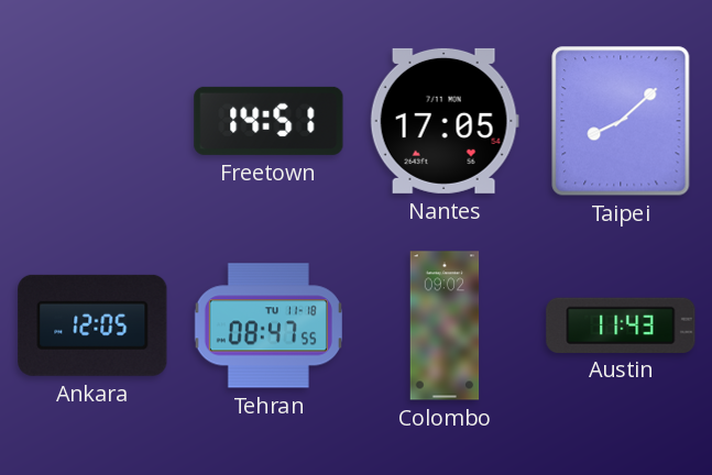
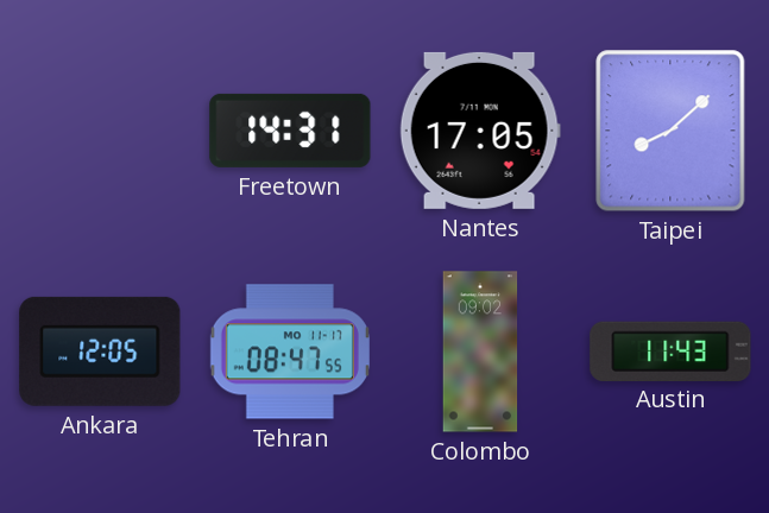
Freetown: 14:51 -> 14:31 (290, 131)
Tehran date: TU 11-18 -> MO 11-17 (290, 351)
